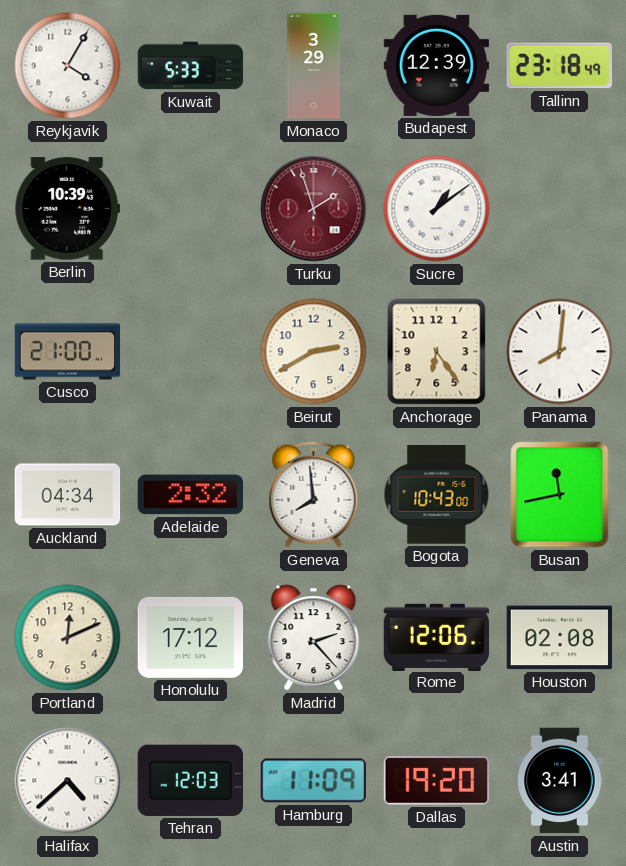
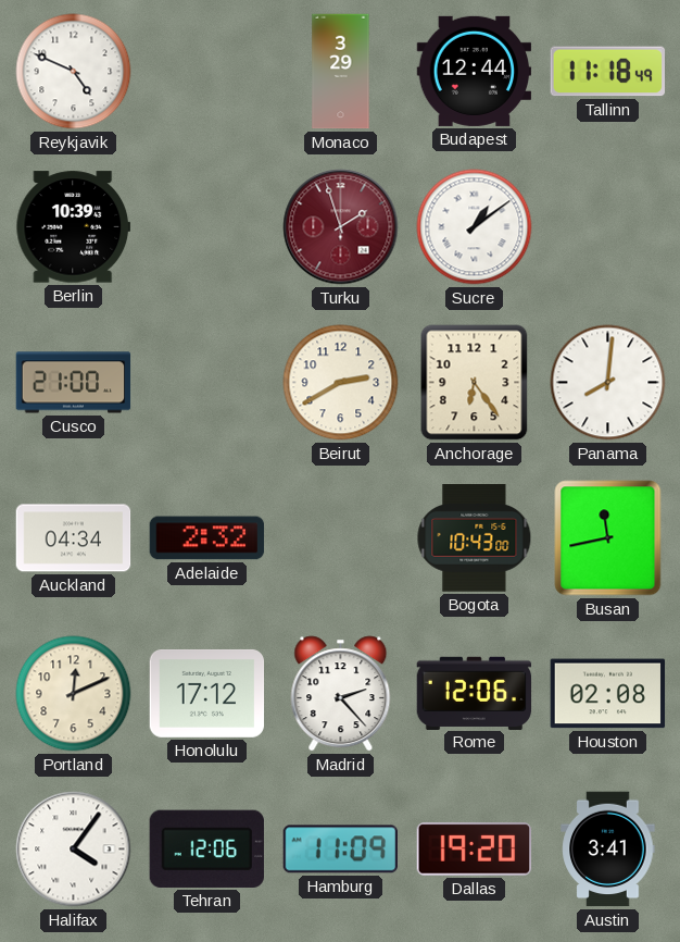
Reykjavik: 4:05 -> 4:49 (74, 72)
Kuwait: 5:33 -> none (191, 66)
Budapest: 12:39 -> 12:44 (475, 71)
Tallinn: 23:18 -> 11:18 (607, 72)
Geneva: 7:59 -> none (314, 495)
Halifax: 4:38 -> 4:06 (74, 850)
Tehran: 12:03 -> 12:06 (206, 848)
